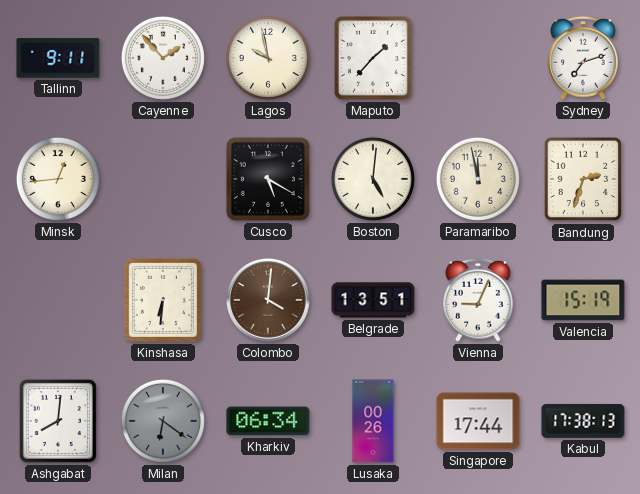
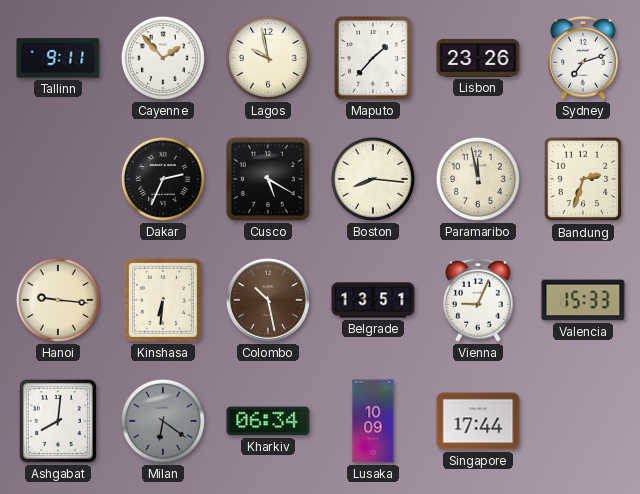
Lisbon: none -> 23:26 (478, 58)
Minsk: 12:44 -> none (58, 179)
Dakar: none -> 2:34 (163, 179)
Boston: 5:01 -> 8:16 (373, 179)
Hanoi: none -> 9:16 (58, 300)
Colombo: 4:01 -> 10:28 (268, 300)
Valencia: 15:19 -> 15:33 (583, 300)
Lusaka: 00:26 -> 10:09 (373, 421)
Kabul: 17:38 -> none (583, 421)
